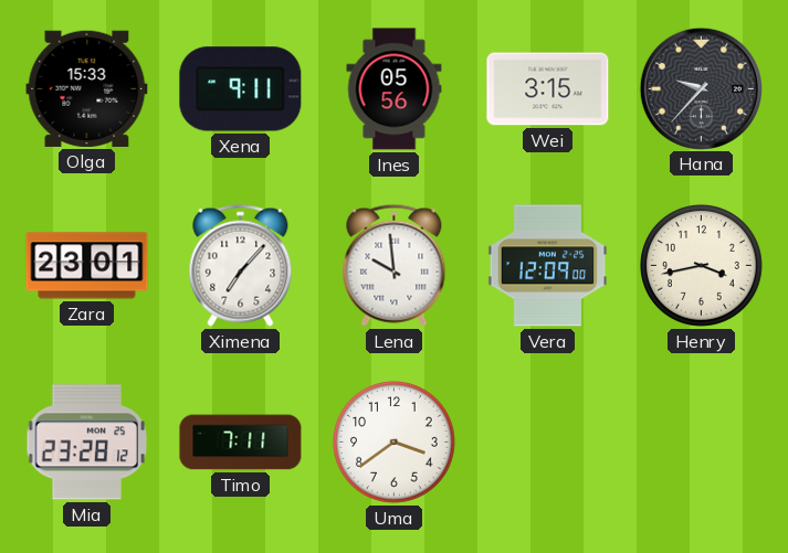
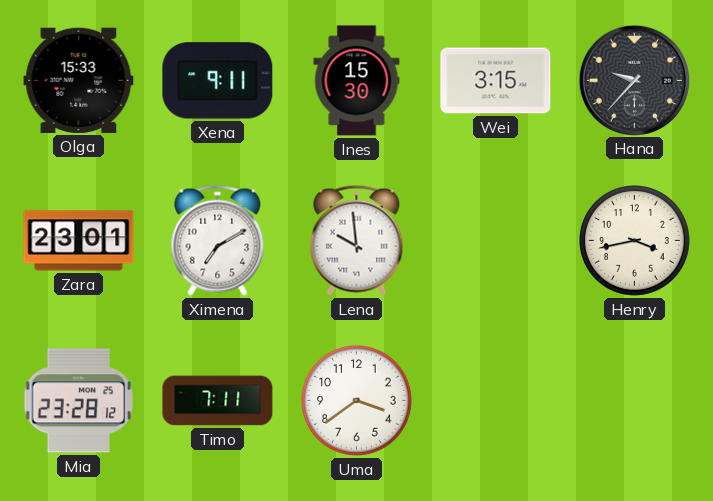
Ines: 05:56 -> 15:30 (357, 81)
Ximena: 7:07 -> 7:10 (218, 240)
Vera: 12:09 -> none (548, 266)
